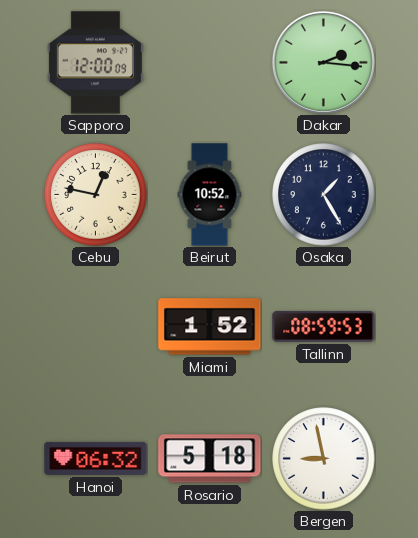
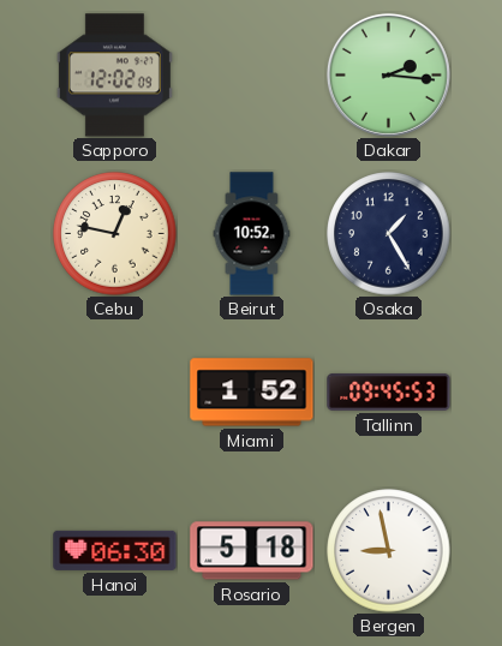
Sapporo: 12:00 -> 12:02 (114, 76)
Tallinn: 08:59 -> 09:45 (389, 391)
Hanoi: 06:32 -> 06:30 (115, 550)
